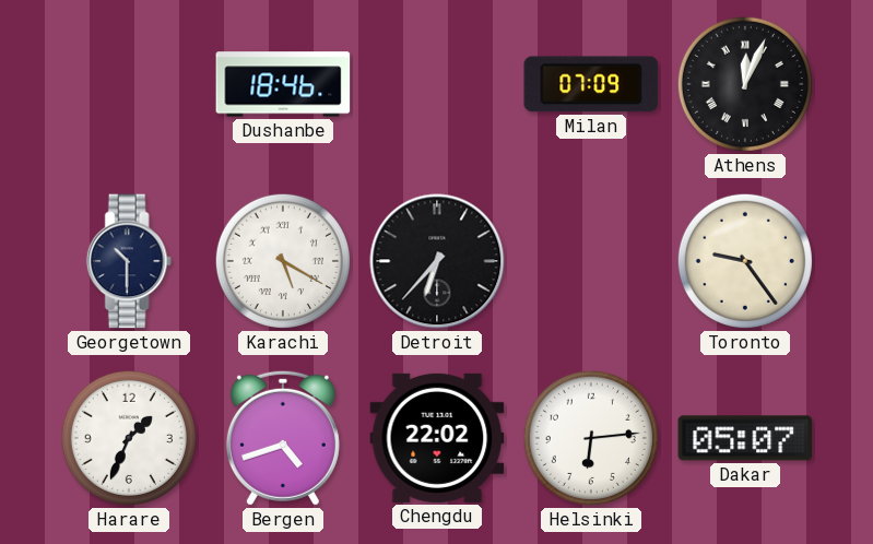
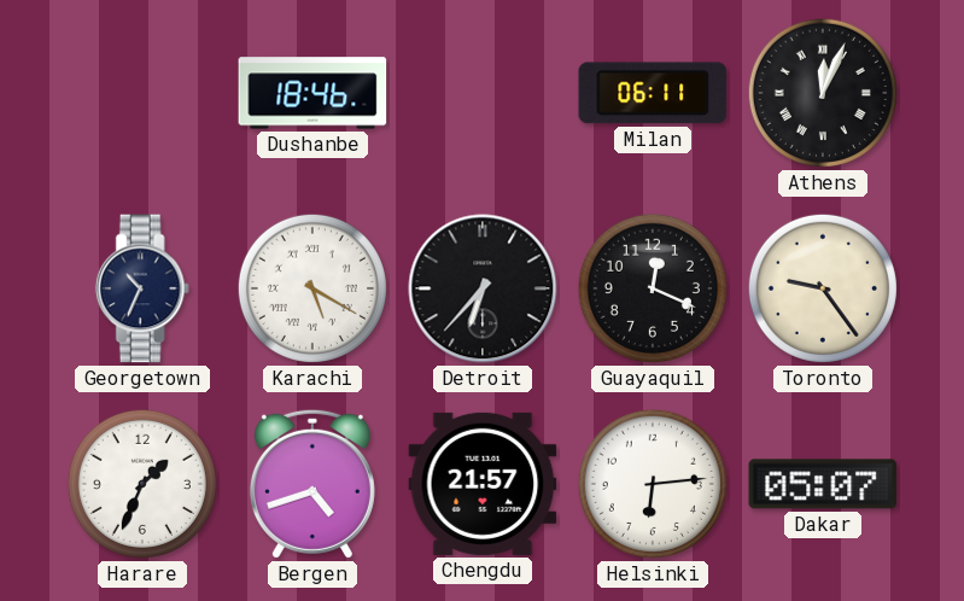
Milan: 07:09 -> 06:11 (653, 93)
Georgetown: 10:30 -> 10:34 (142, 288)
Guayaquil: none -> 12:19 (653, 288)
Chengdu: 22:02 -> 21:57 (483, 484)
